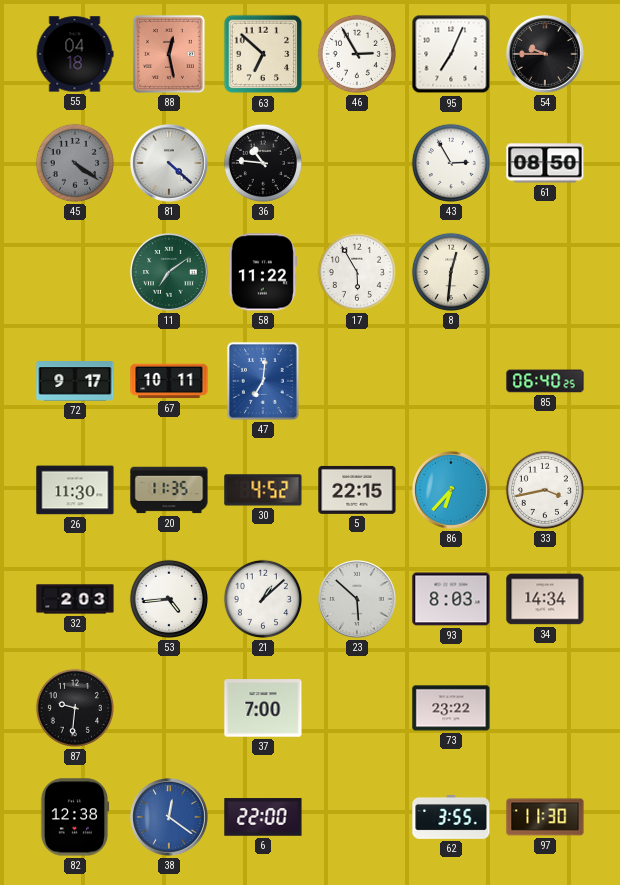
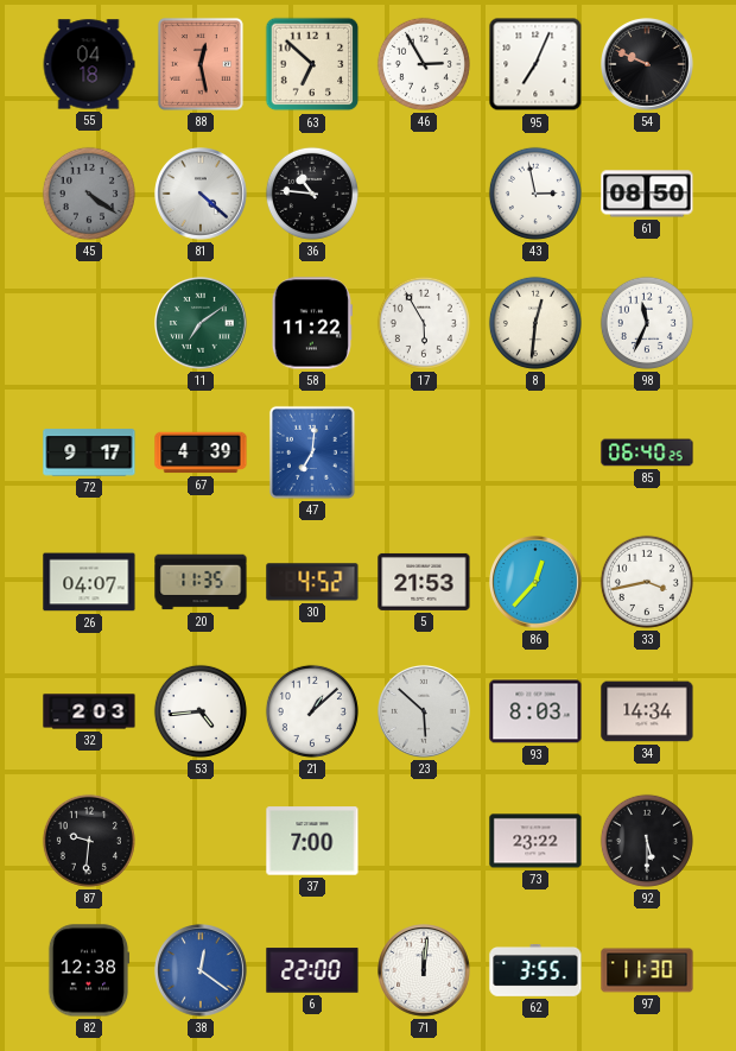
54: 9:45 -> 9:49 (648, 65)
43: 2:55 -> 2:58 (535, 194)
98: none -> 11:34 (647, 323)
67: 10:11 -> 4:39 (201, 452)
26: 11:30 -> 04:07 (89, 582)
5: 22:15 -> 21:53 (424, 582)
86: 6:37 -> 12:37 (537, 583)
92: none -> 5:30 (647, 841)
71: none -> 12:01 (425, 971)
